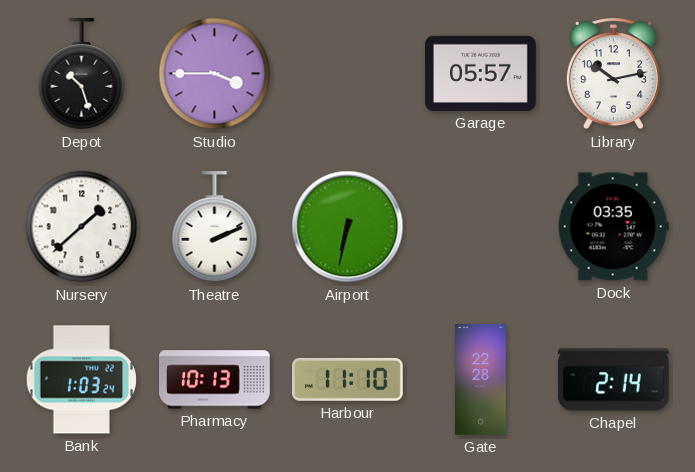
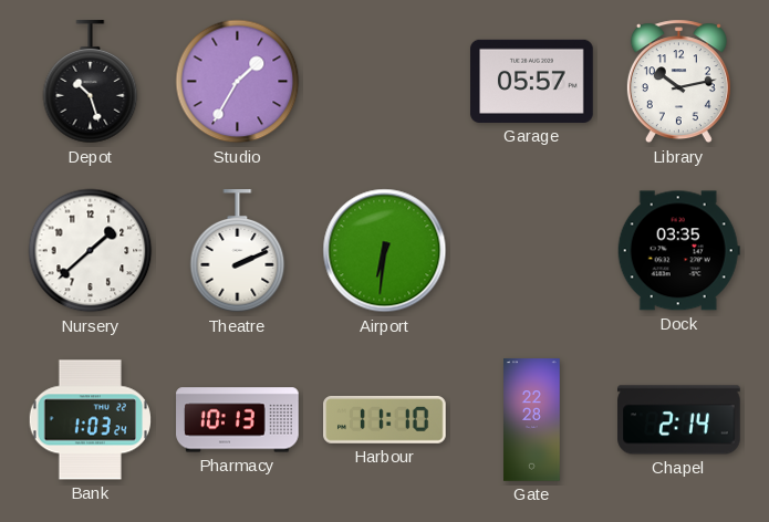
Studio: 3:45 -> 1:35 (238, 82)
Airport: 6:32 -> 6:31 (385, 251)
